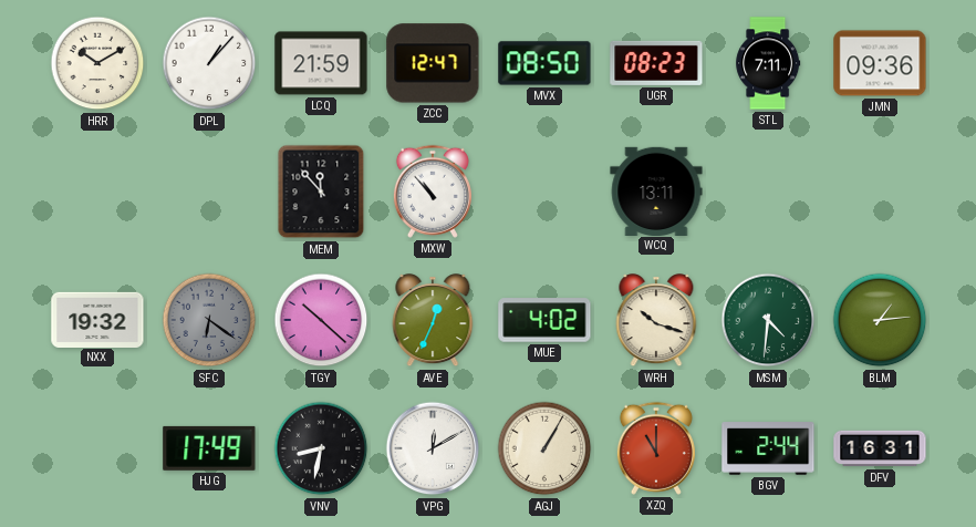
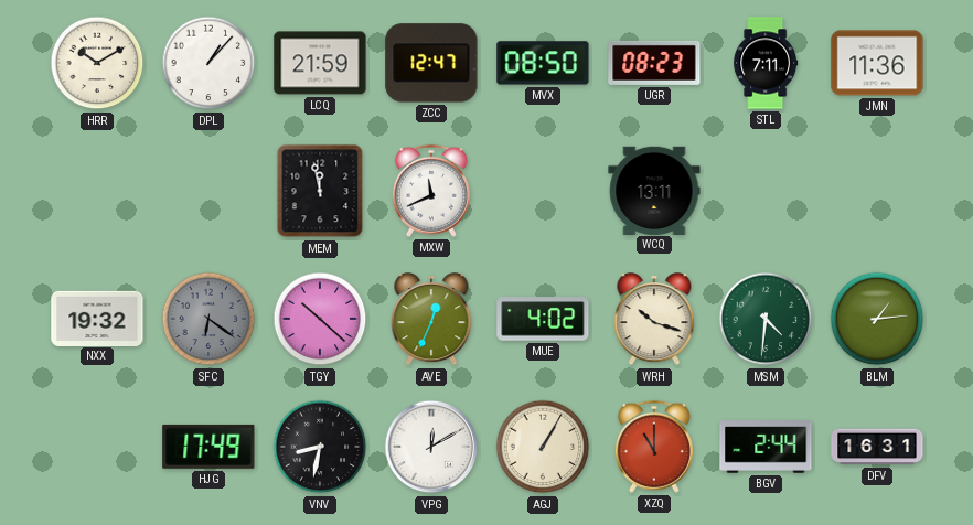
JMN: 09:36 -> 11:36 (877, 63)
MEM: 11:53 -> 11:58 (320, 191)
MXW: 10:53 -> 11:41 (431, 191)
